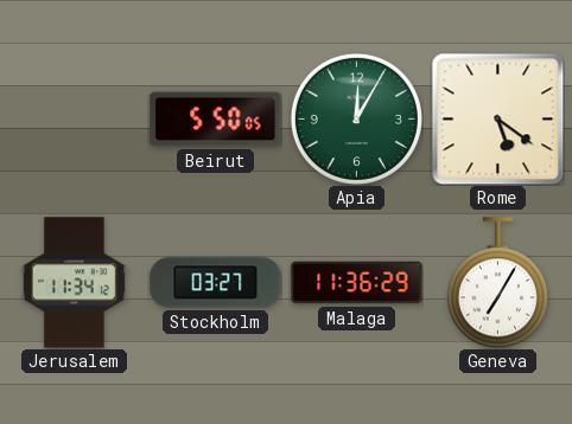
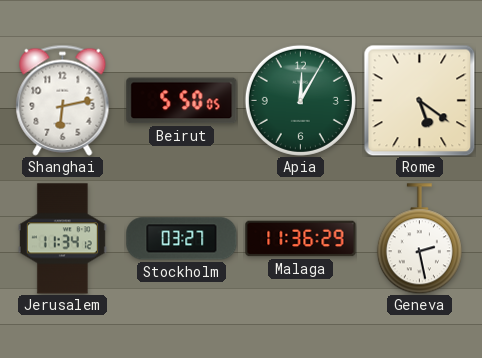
Shanghai: none -> 6:13 (63, 100)
Geneva: 7:05 -> 2:28 (419, 239)
